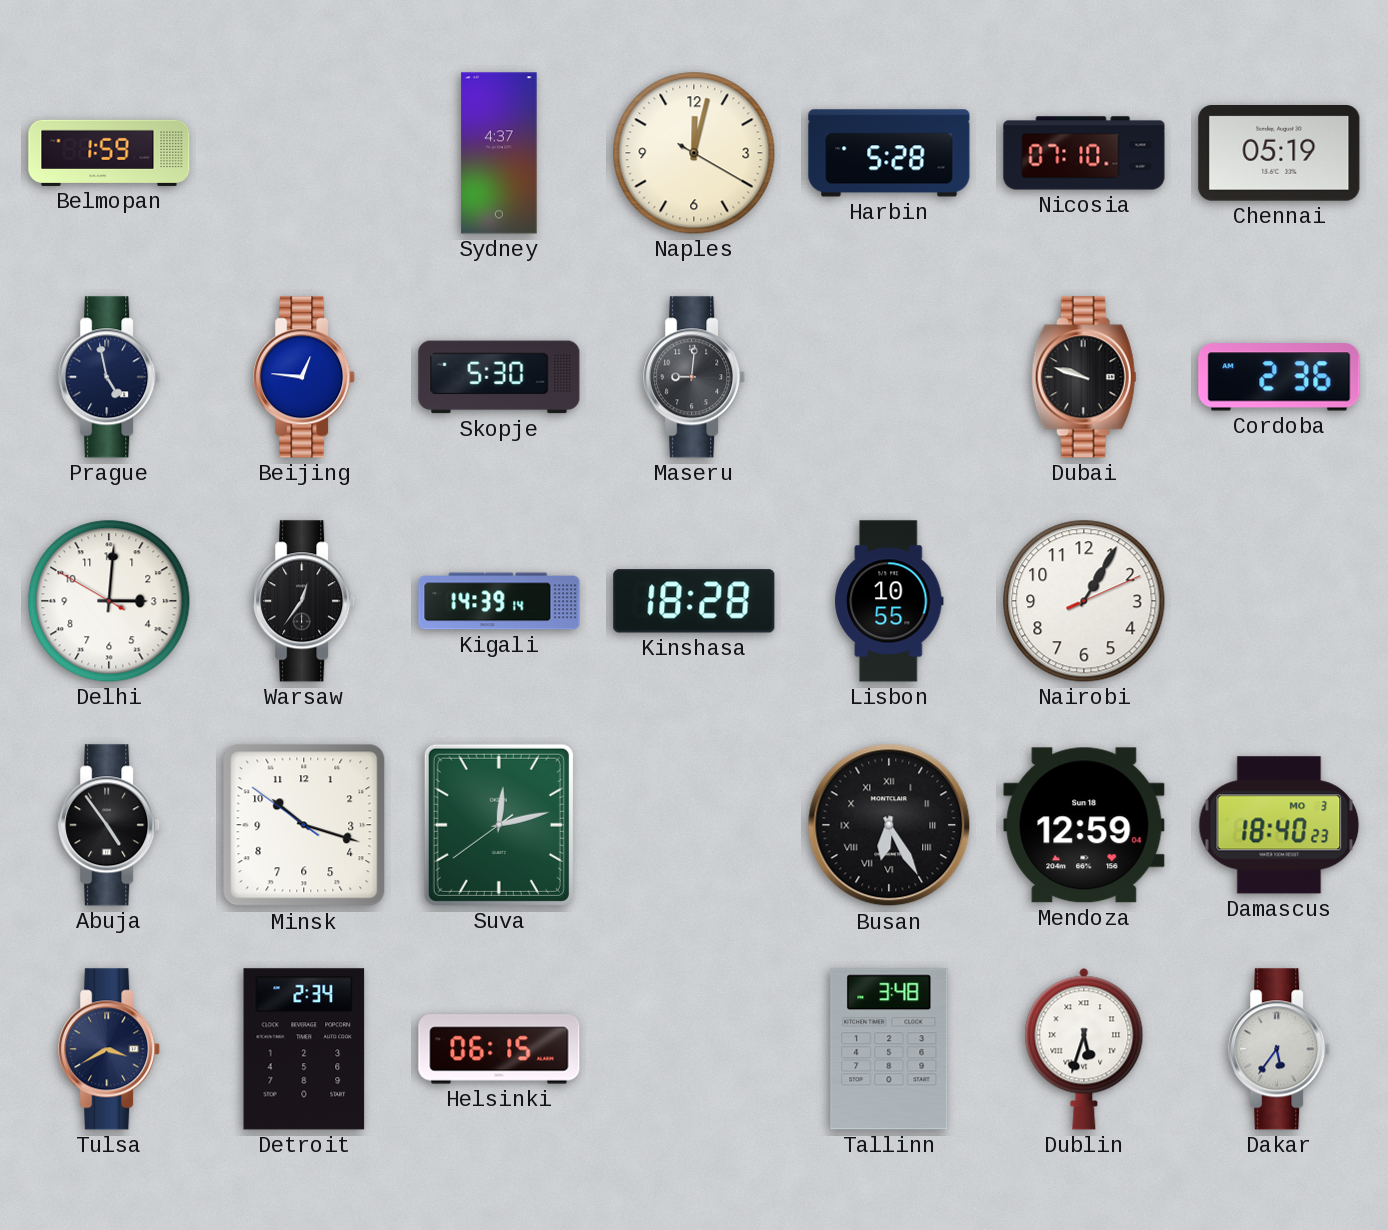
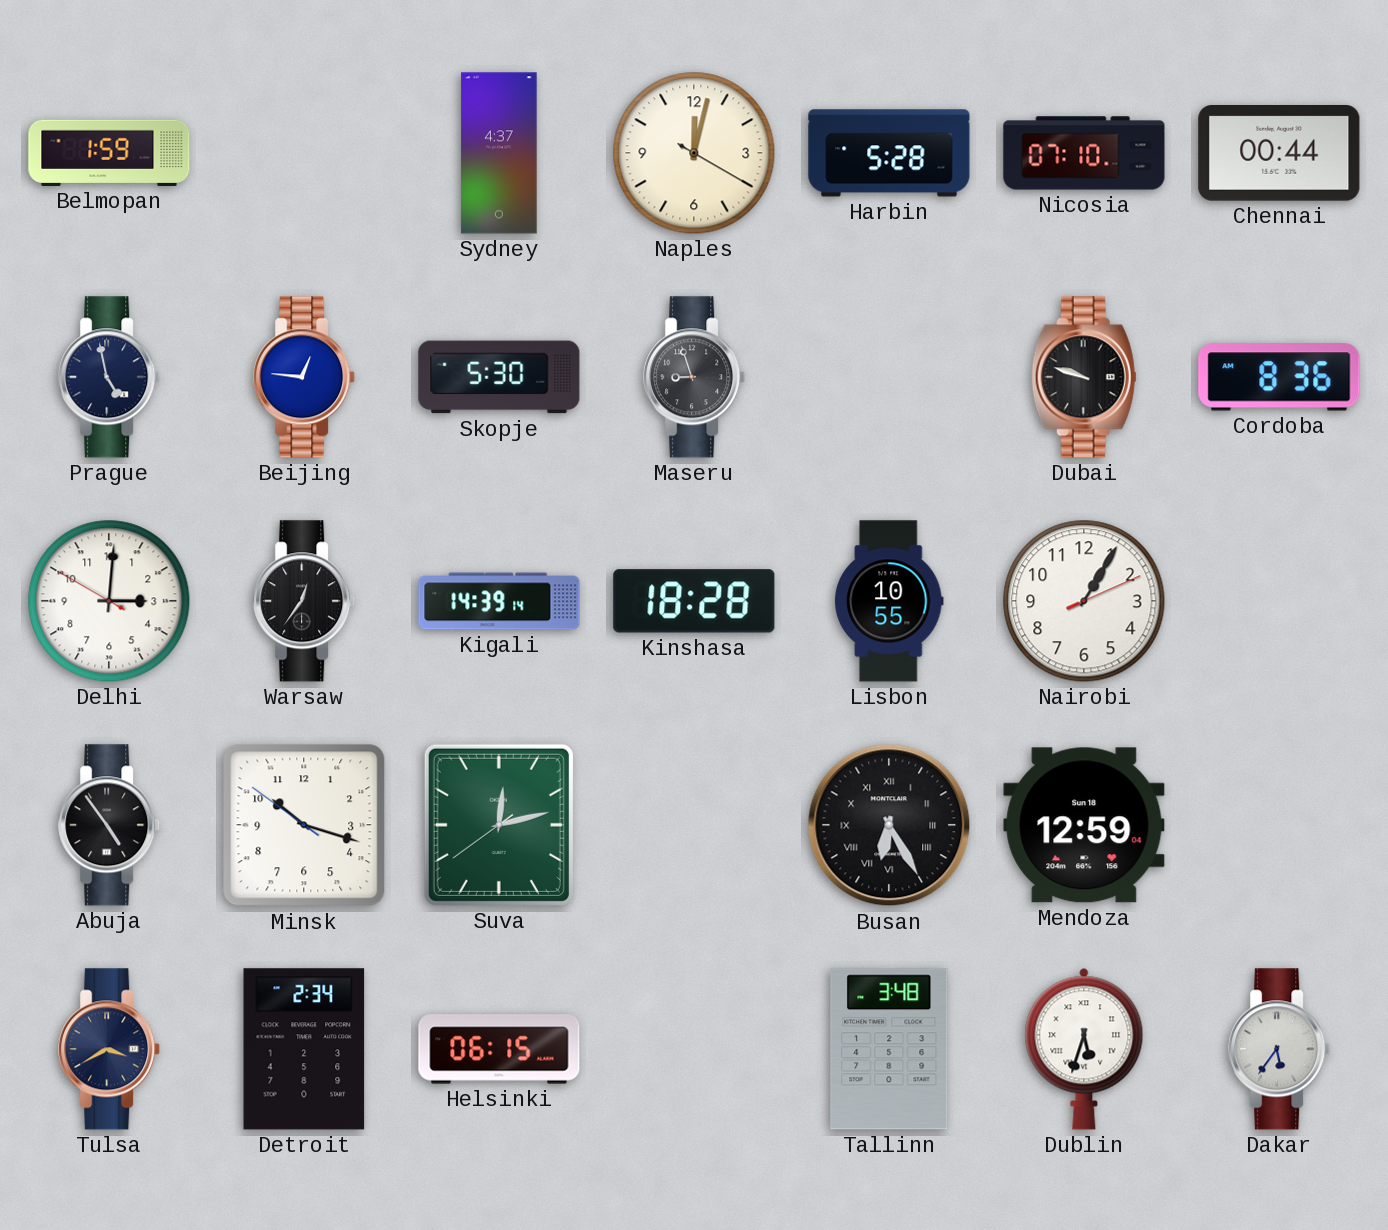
Chennai: 05:19 -> 00:44 (1279, 153)
Maseru: 9:01 -> 8:57 (695, 377)
Cordoba: 2:36 -> 8:36 (1279, 377)
Damascus: 18:40 -> none (1279, 825)
